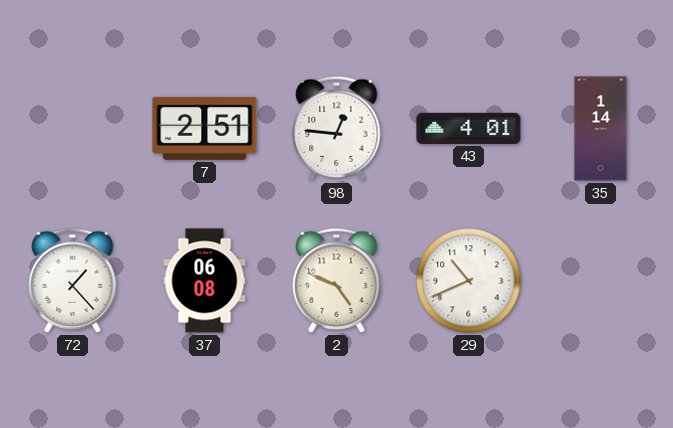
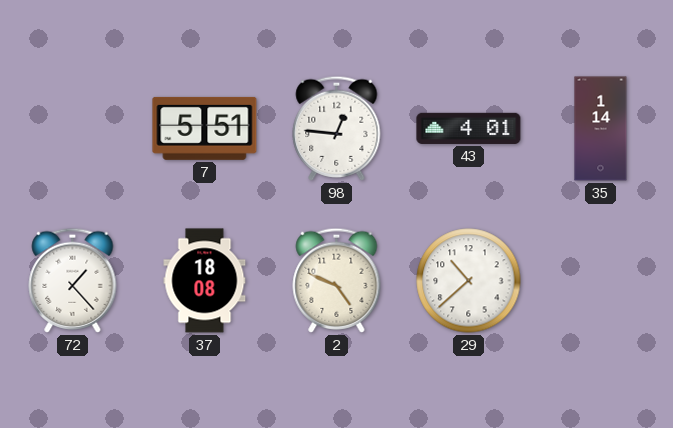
7: 2:51 -> 5:51 (205, 128)
37: 06:08 -> 18:08 (205, 281)
29: 10:41 -> 10:38 (469, 281)
